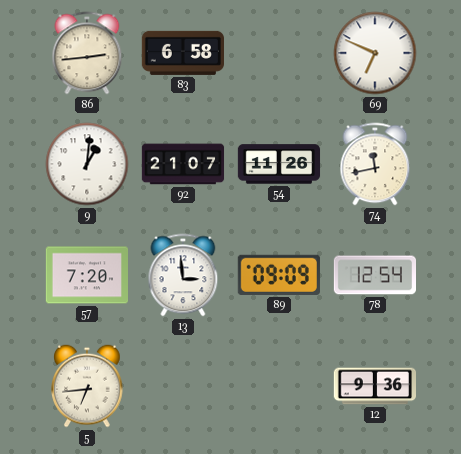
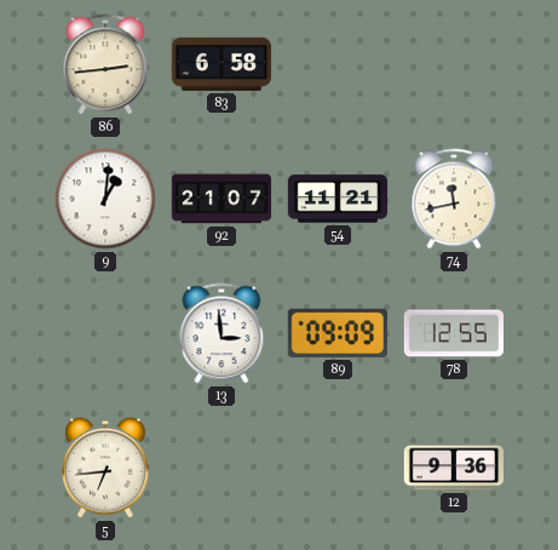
69: 6:49 -> none (375, 53)
54: 11:26 -> 11:21 (338, 199)
57: 7:20 -> none (86, 275)
78: 12:54 -> 12:55 (453, 333)
